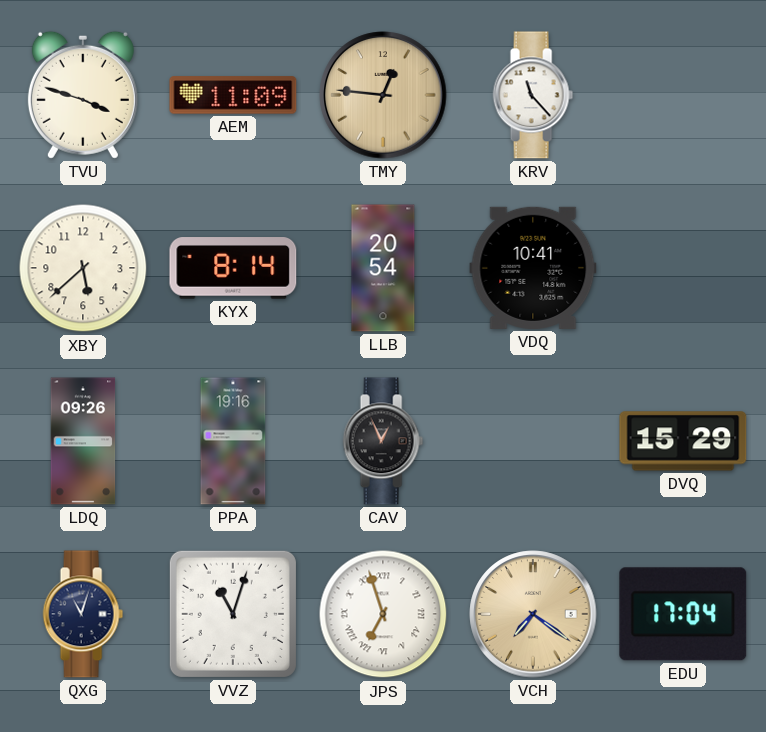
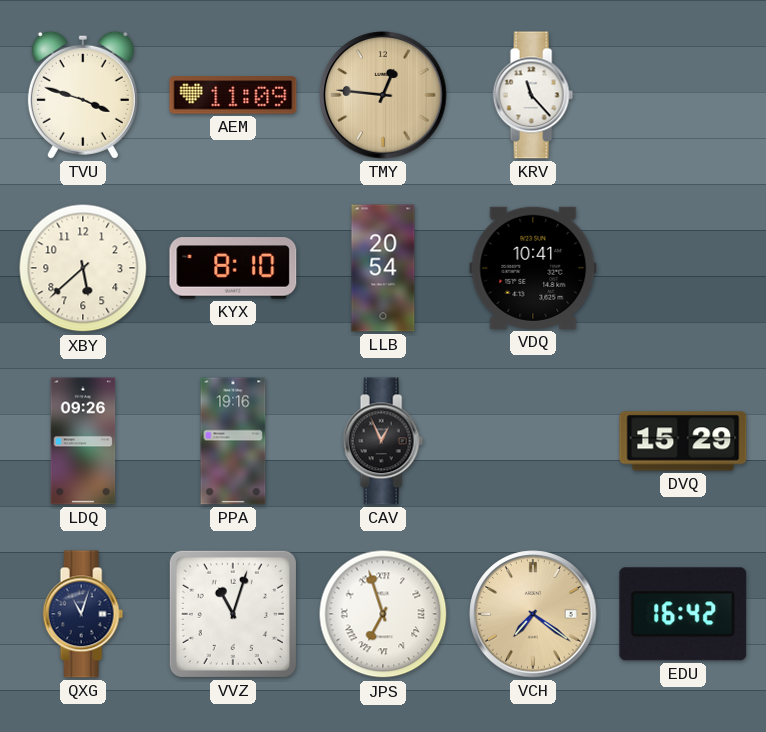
KYX: 8:14 -> 8:10 (233, 268)
EDU: 17:04 -> 16:42 (683, 614)
